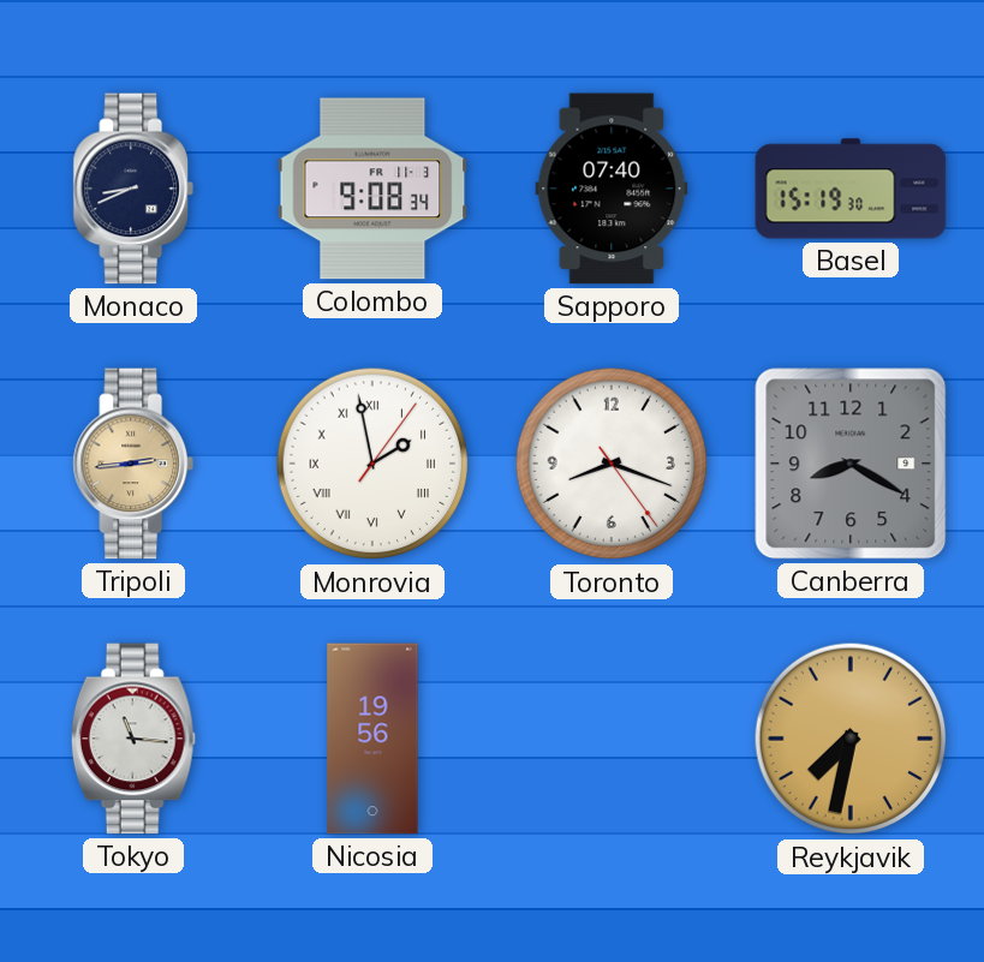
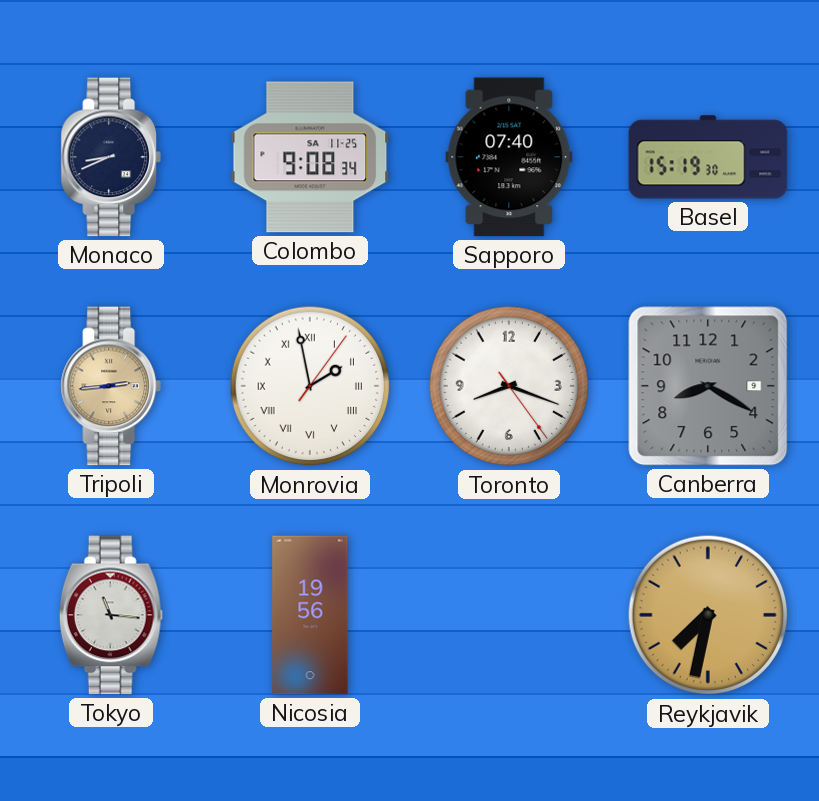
Colombo date: FR 11-3 -> SA 11-25 (310, 157)
